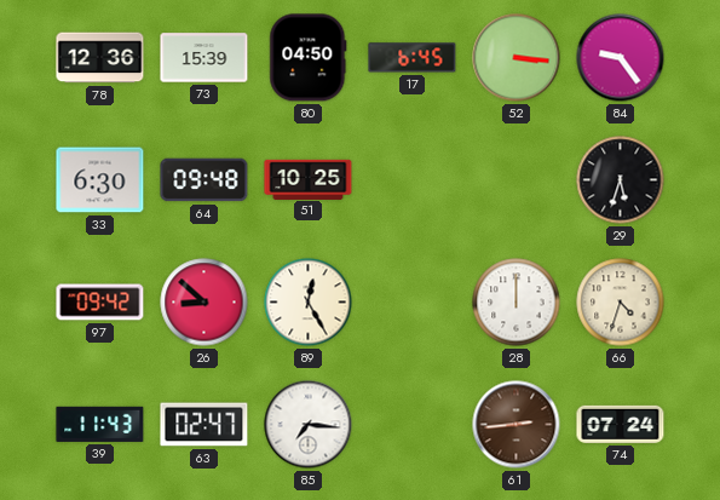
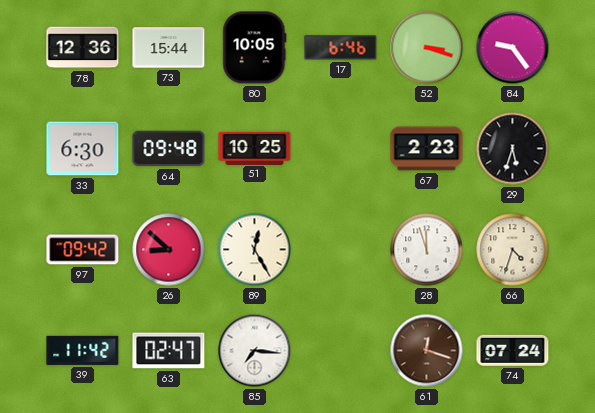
73: 15:39 -> 15:44 (169, 48)
80: 04:50 -> 10:05 (255, 48)
17: 6:45 -> 6:46 (341, 48)
52: 3:16 -> 3:18 (427, 48)
67: none -> 2:23 (427, 149)
28: 12:00 -> 11:57 (427, 250)
39: 11:43 -> 11:42 (83, 350)
61: 2:44 -> 12:18 (427, 351)
